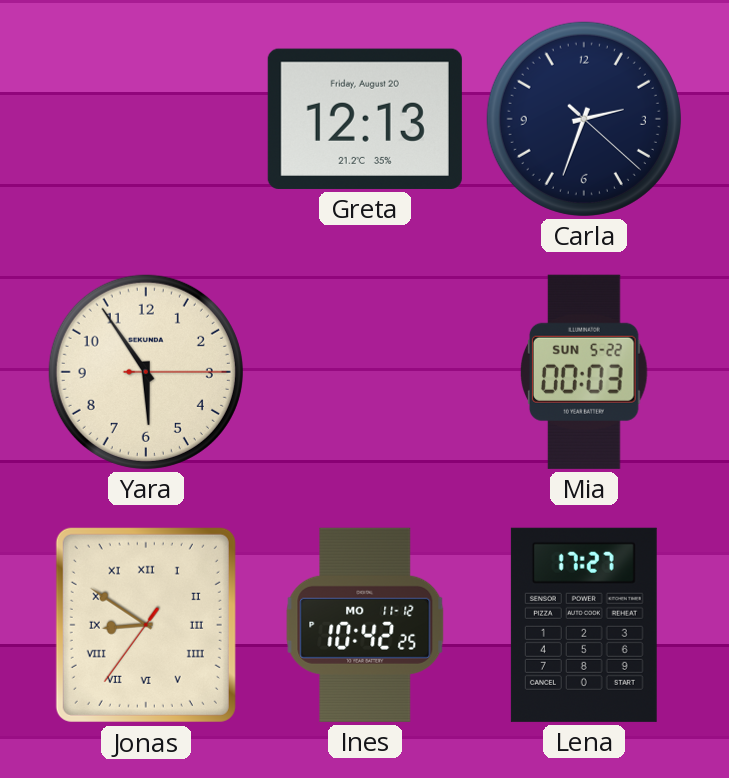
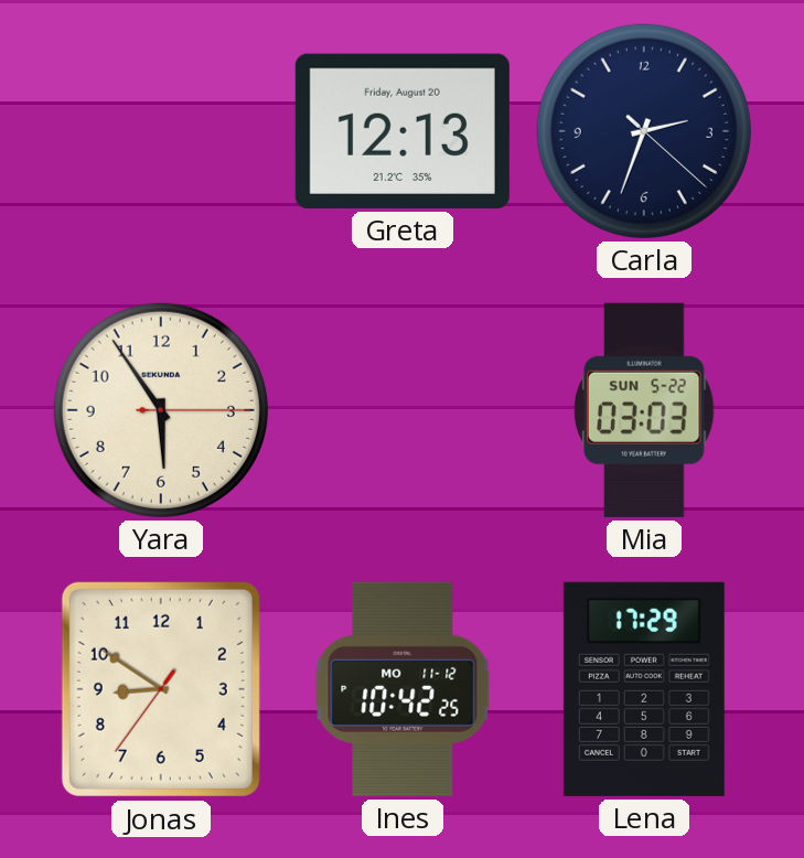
Mia: 00:03 -> 03:03 (645, 410)
Jonas numerals: Roman -> Arabic (161, 689)
Lena: 17:27 -> 17:29 (644, 689)
